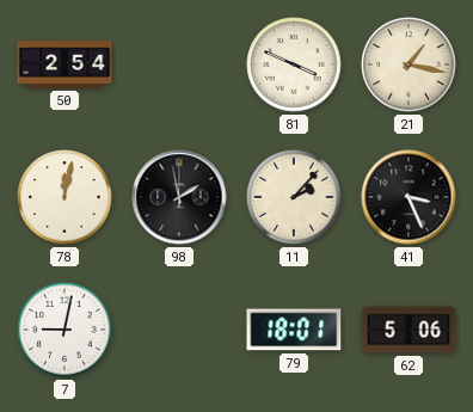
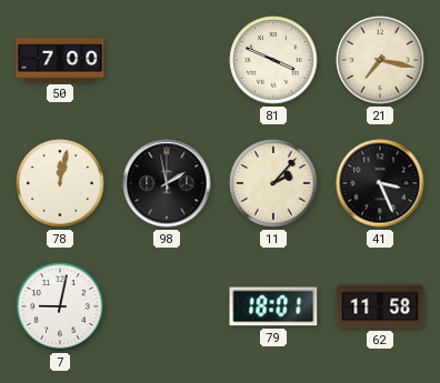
50: 2:54 -> 7:00 (60, 60)
21: 1:17 -> 7:17 (380, 60)
62: 5:06 -> 11:58 (380, 306)
